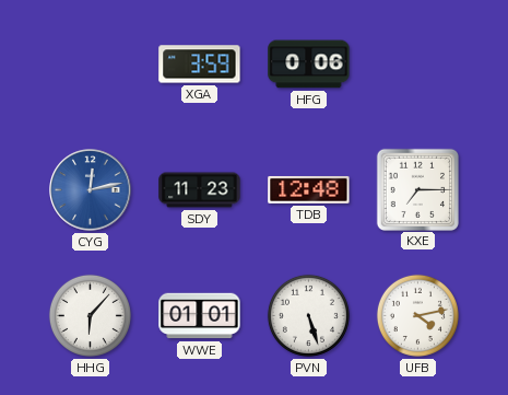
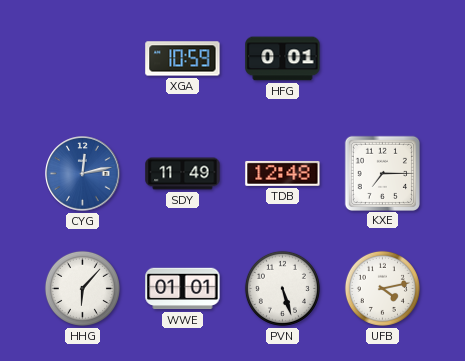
XGA: 3:59 -> 10:59 (183, 59)
HFG: 0:06 -> 0:01 (283, 59)
SDY: 11:23 -> 11:49 (183, 174)
